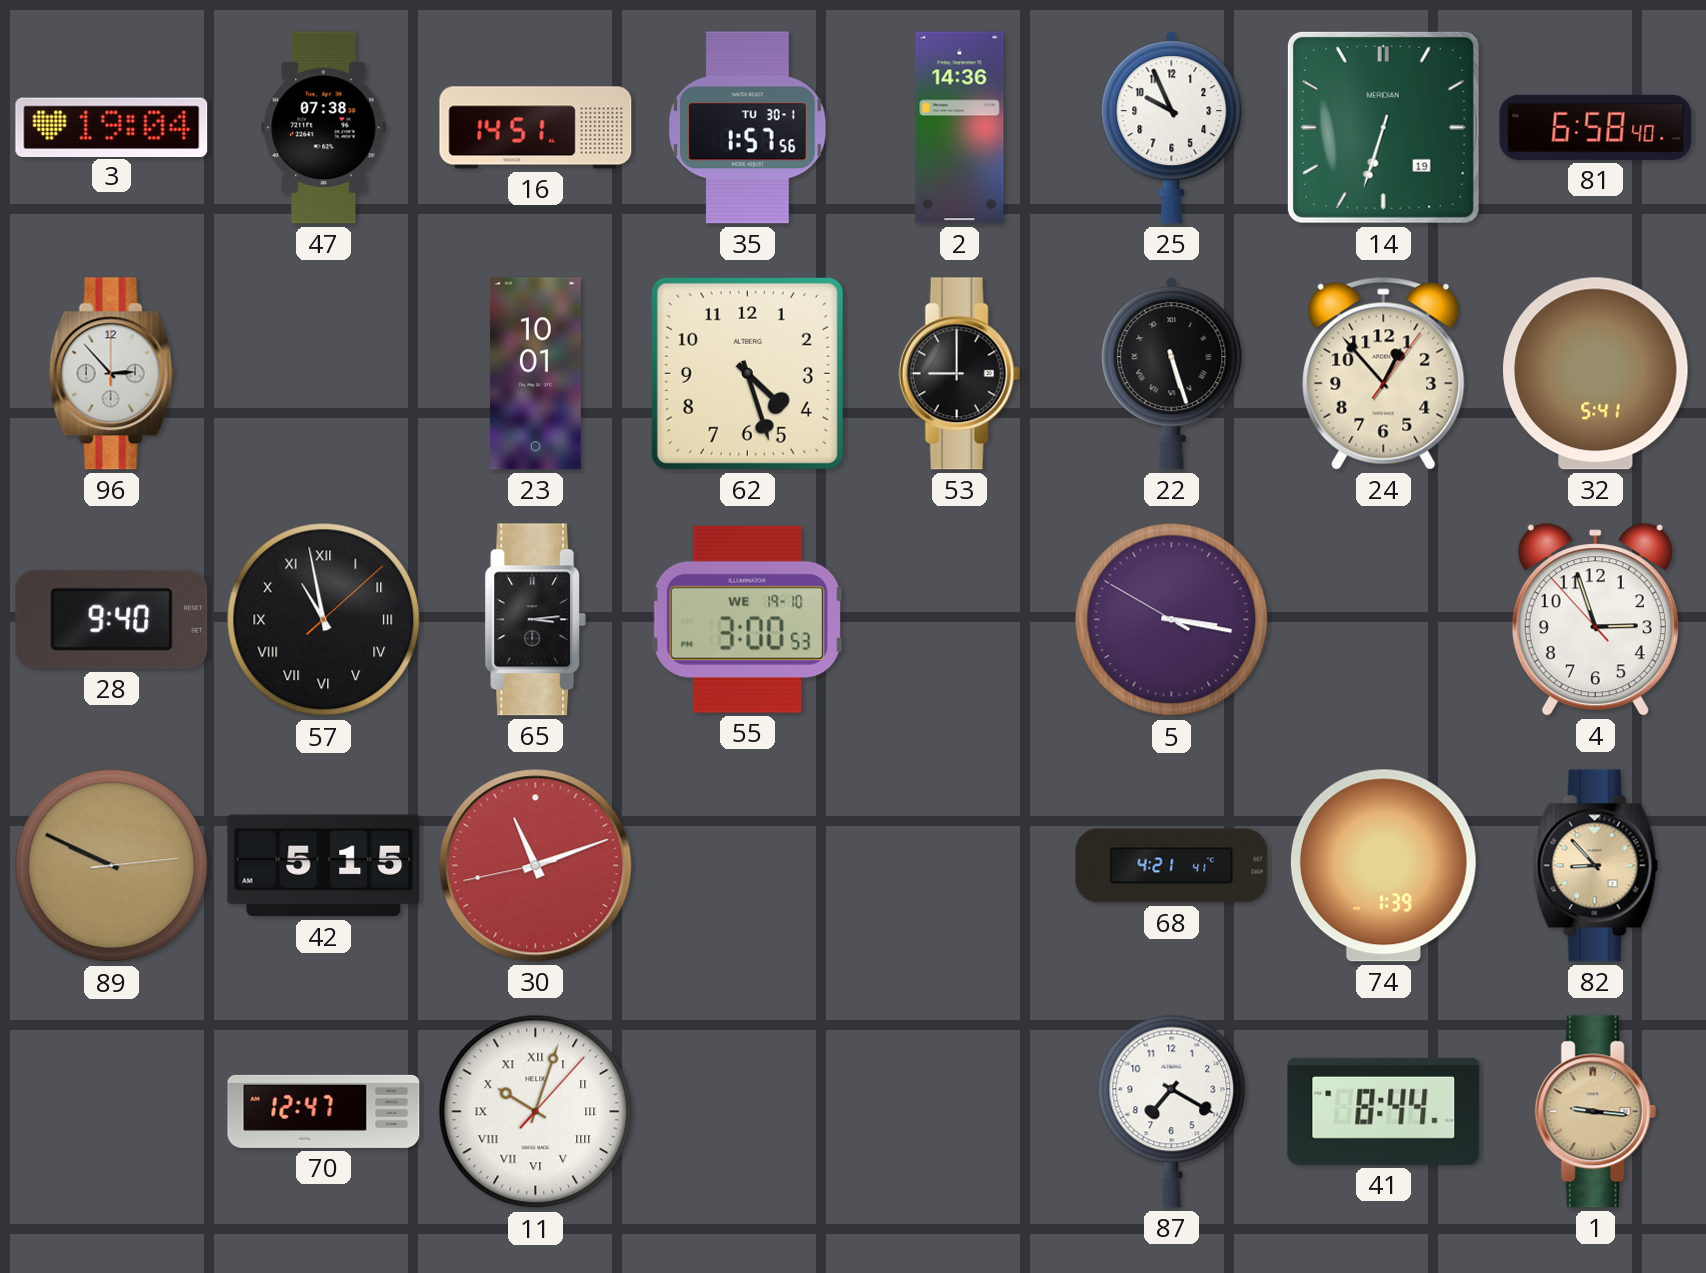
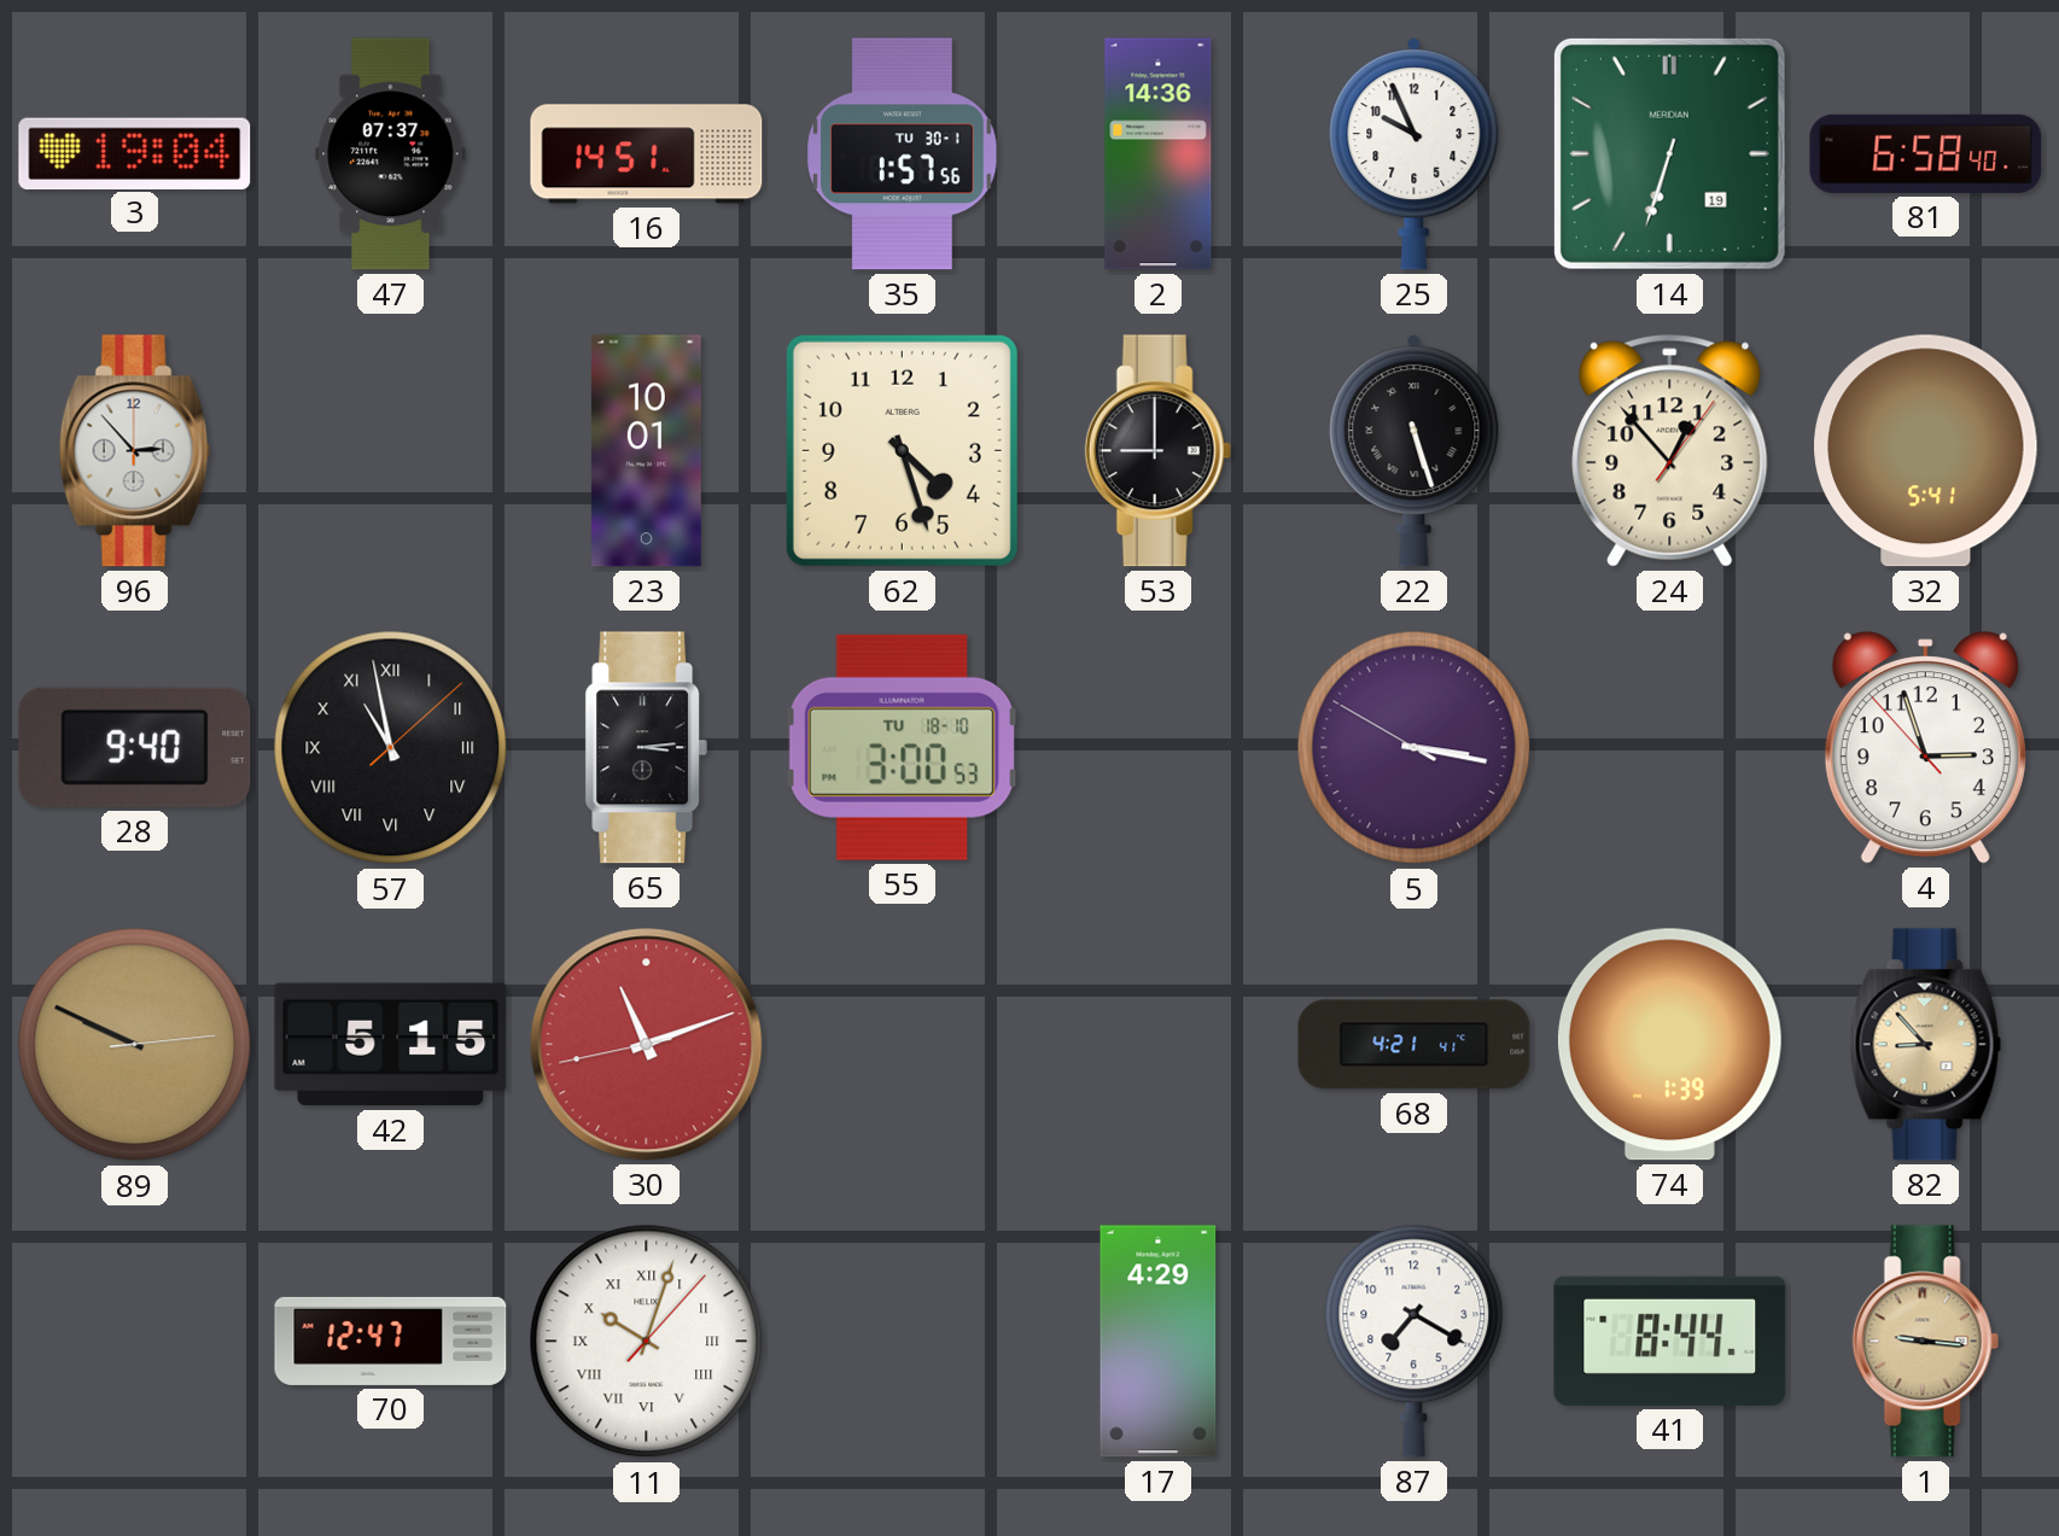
47: 07:38 -> 07:37 (391, 154)
55 date: WE 19-10 -> TU 18-10 (902, 747)
17: none -> 4:29 (1159, 1342)
